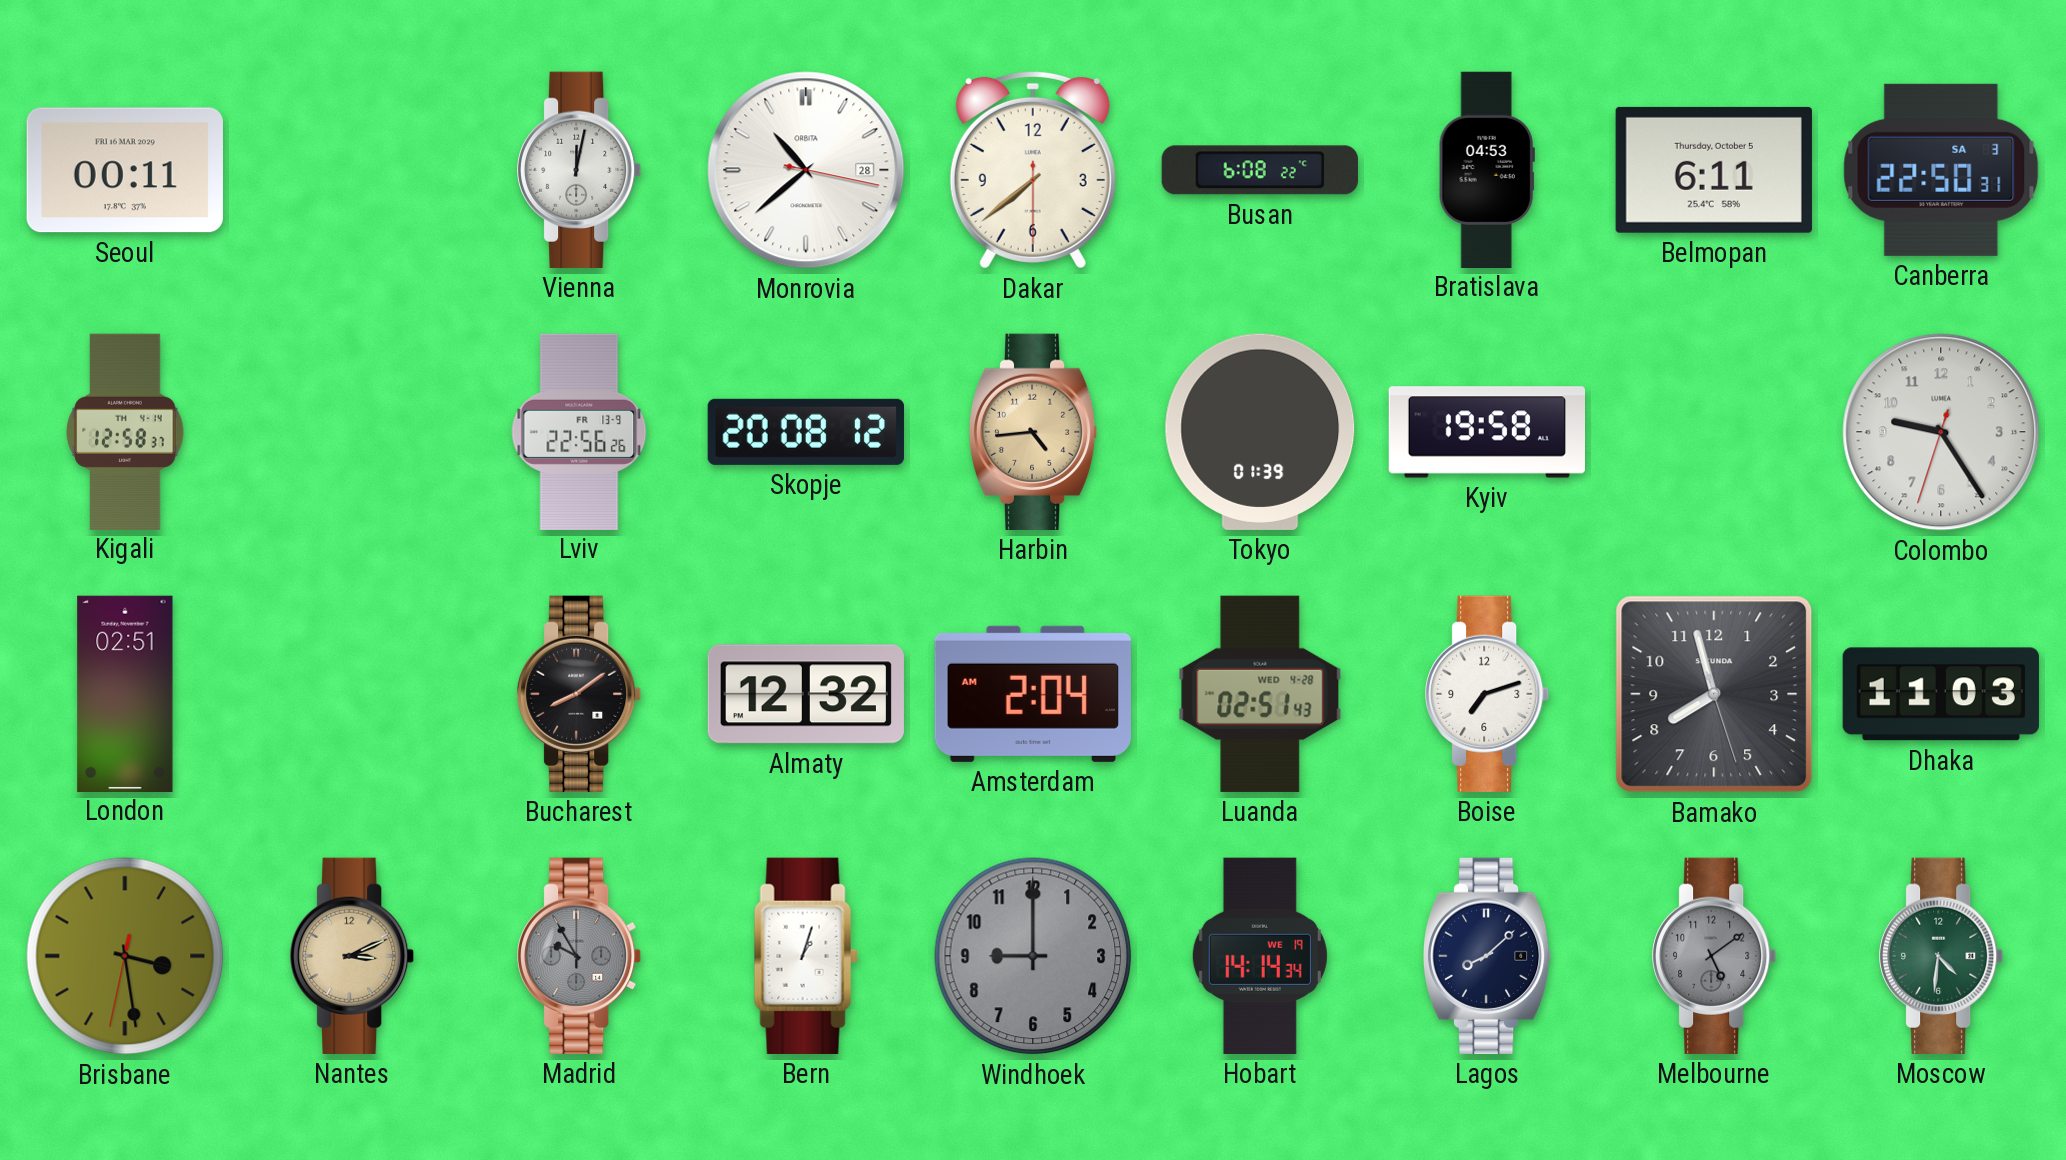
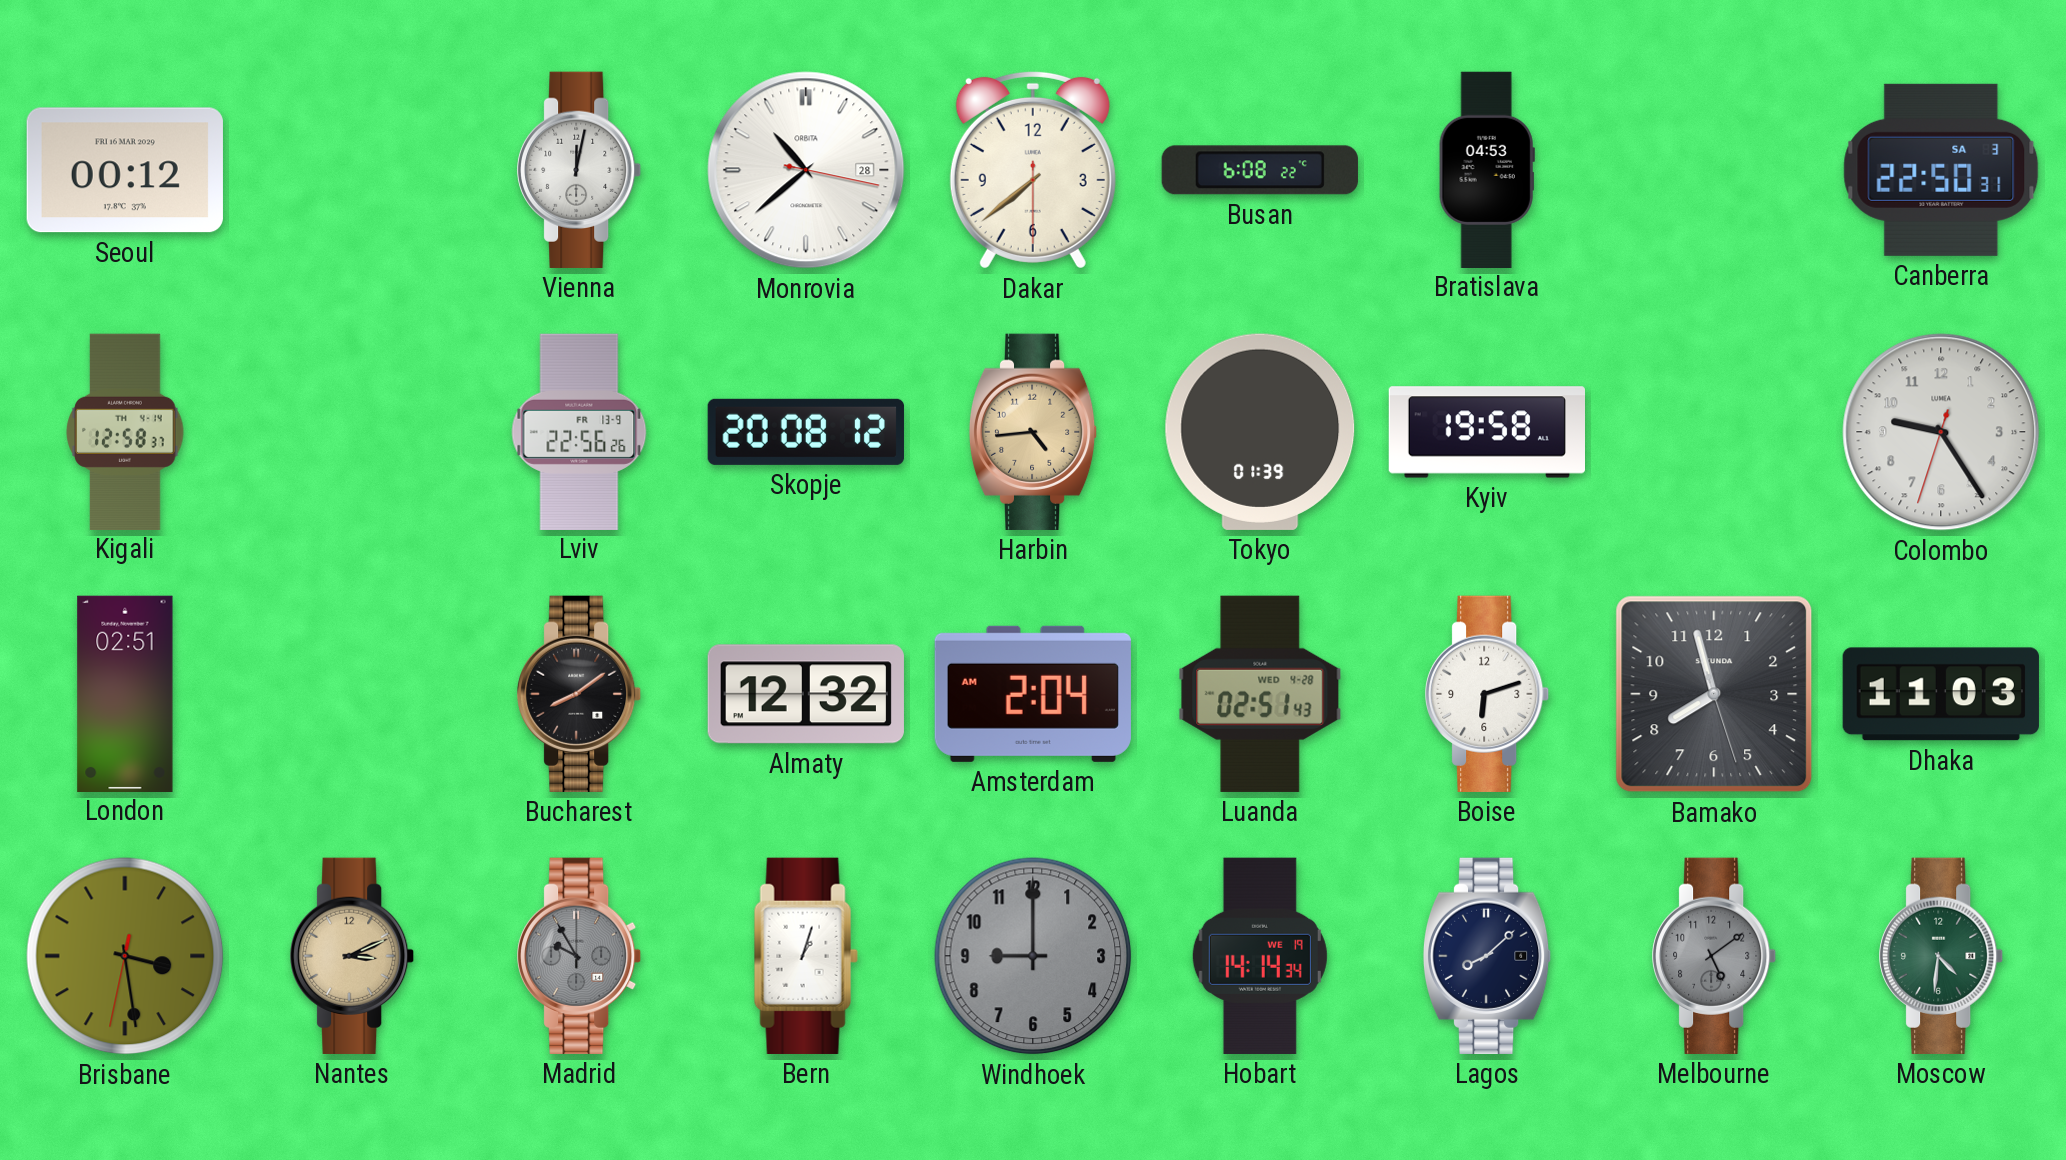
Seoul: 00:11 -> 00:12 (125, 170)
Belmopan: 6:11 -> none (1714, 170)
Boise: 7:12 -> 6:12 (1488, 694)
